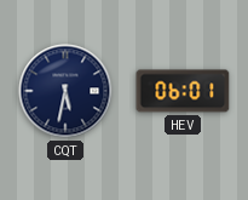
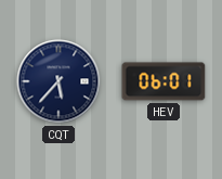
CQT: 5:32 -> 5:37 (58, 81)
